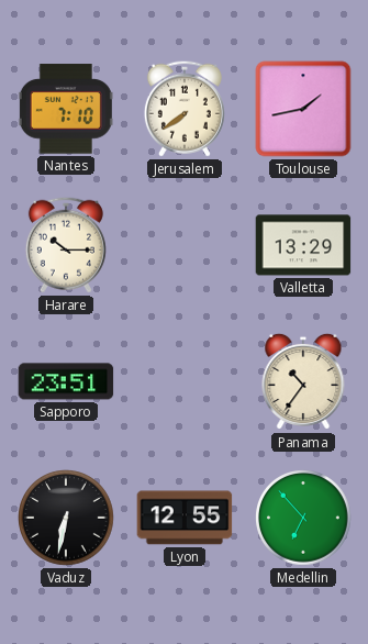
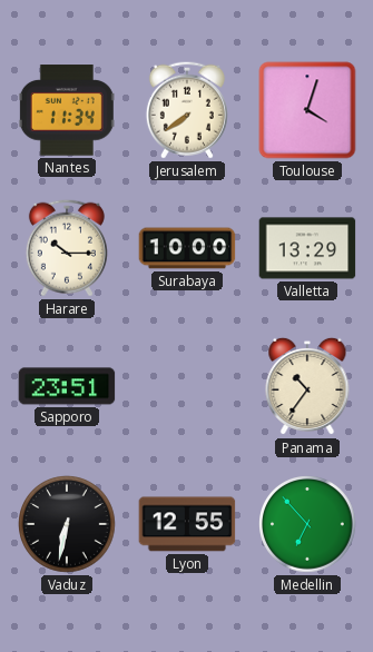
Nantes: 7:10 -> 11:34 (67, 110)
Toulouse: 1:43 -> 4:03 (307, 110)
Surabaya: none -> 10:00 (187, 248)
